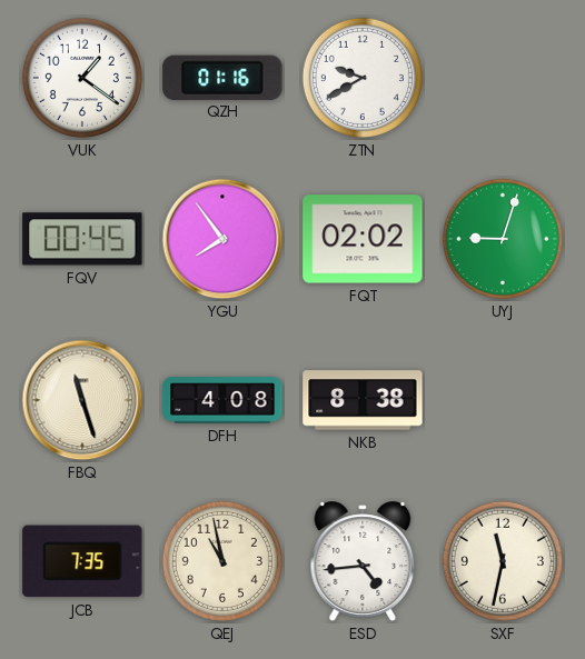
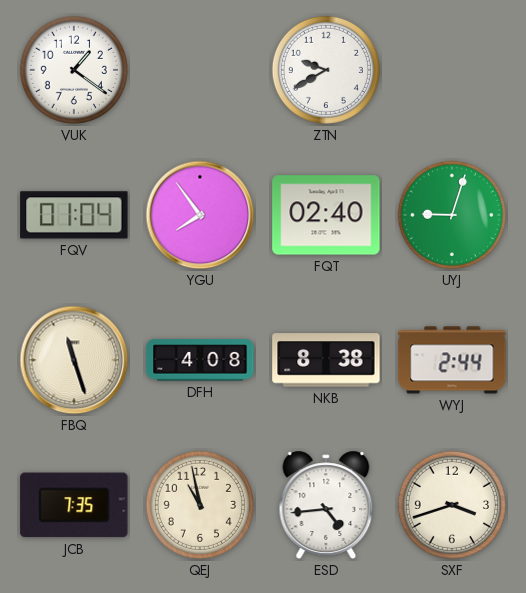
QZH: 01:16 -> none (222, 77)
FQV: 00:45 -> 01:04 (74, 215)
FQT: 02:02 -> 02:40 (326, 215)
WYJ: none -> 2:44 (452, 360)
SXF: 11:32 -> 3:42 (452, 505)
